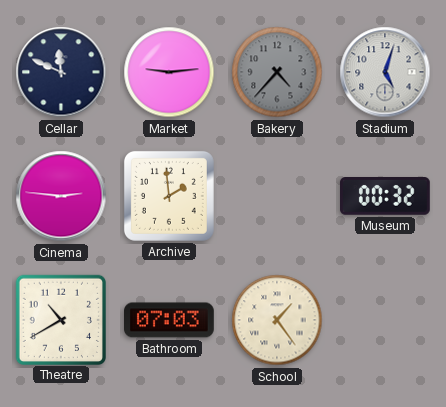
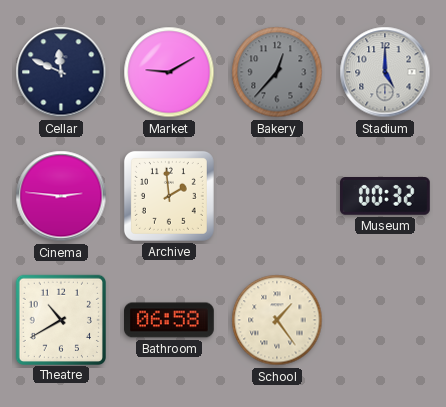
Market: 9:14 -> 9:10 (169, 72)
Bakery: 4:37 -> 12:37 (277, 72)
Stadium: 5:03 -> 5:00 (385, 72)
Bathroom: 07:03 -> 06:58 (170, 320)
